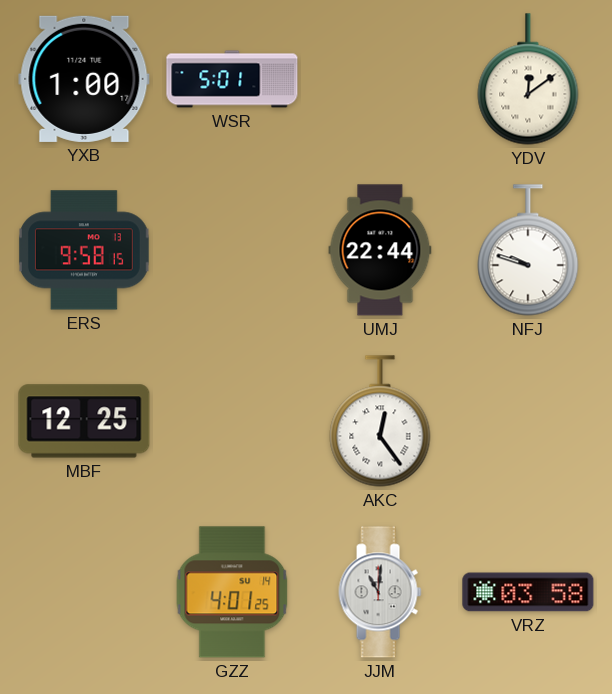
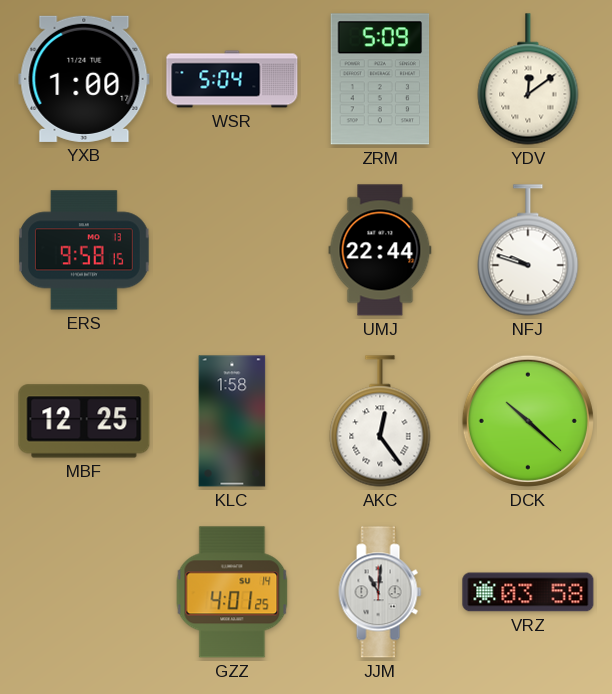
WSR: 5:01 -> 5:04 (232, 79)
ZRM: none -> 5:09 (380, 79)
KLC: none -> 1:58 (232, 421)
DCK: none -> 10:22 (528, 421)
